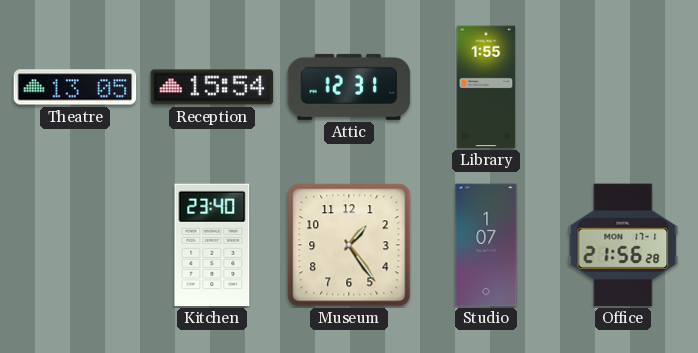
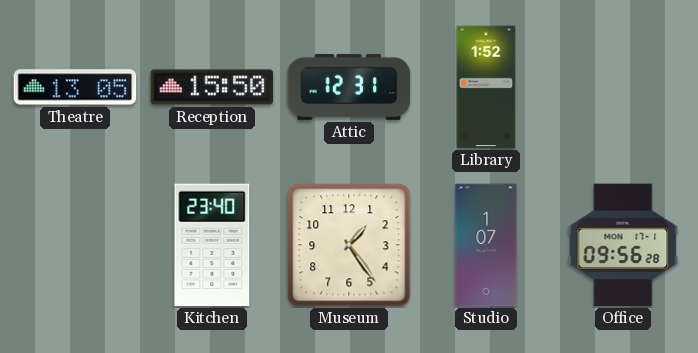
Reception: 15:54 -> 15:50 (212, 87)
Library: 1:55 -> 1:52 (486, 87)
Office: 21:56 -> 09:56 (623, 245)
